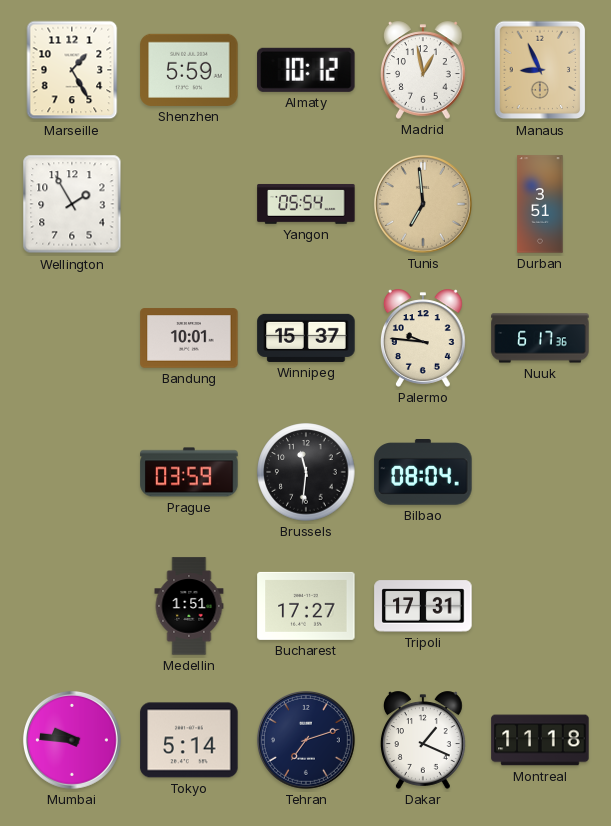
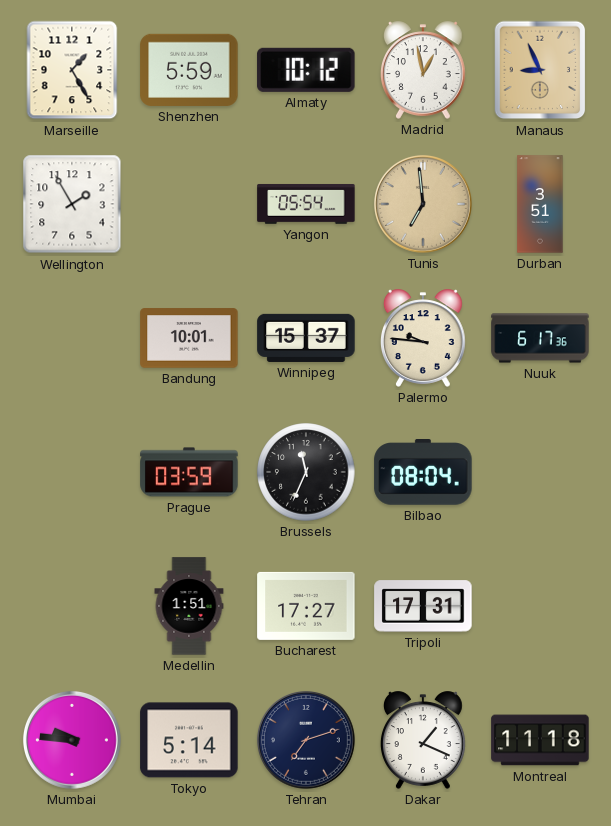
Brussels: 11:31 -> 11:34 (306, 472)
